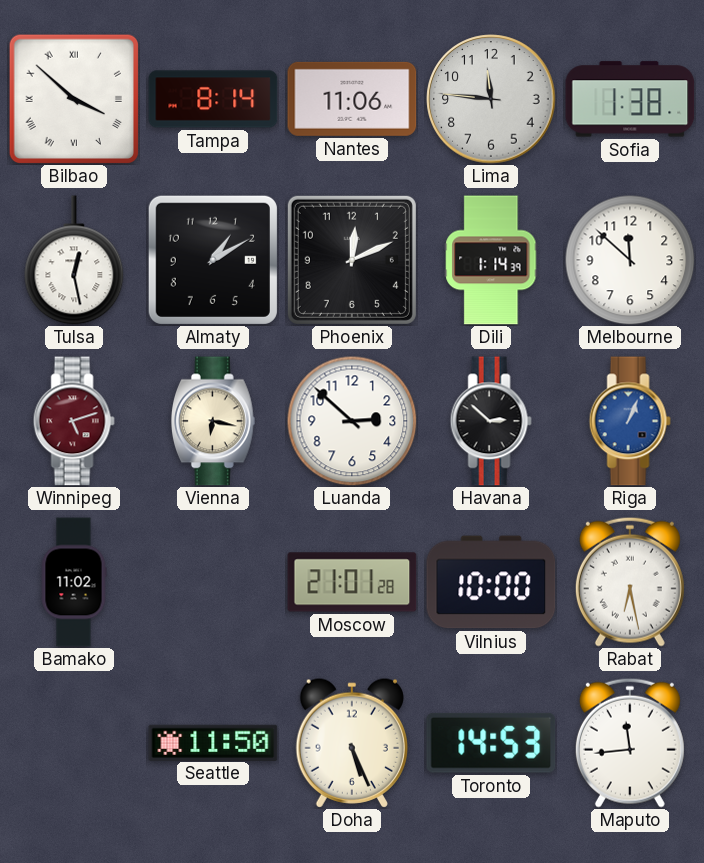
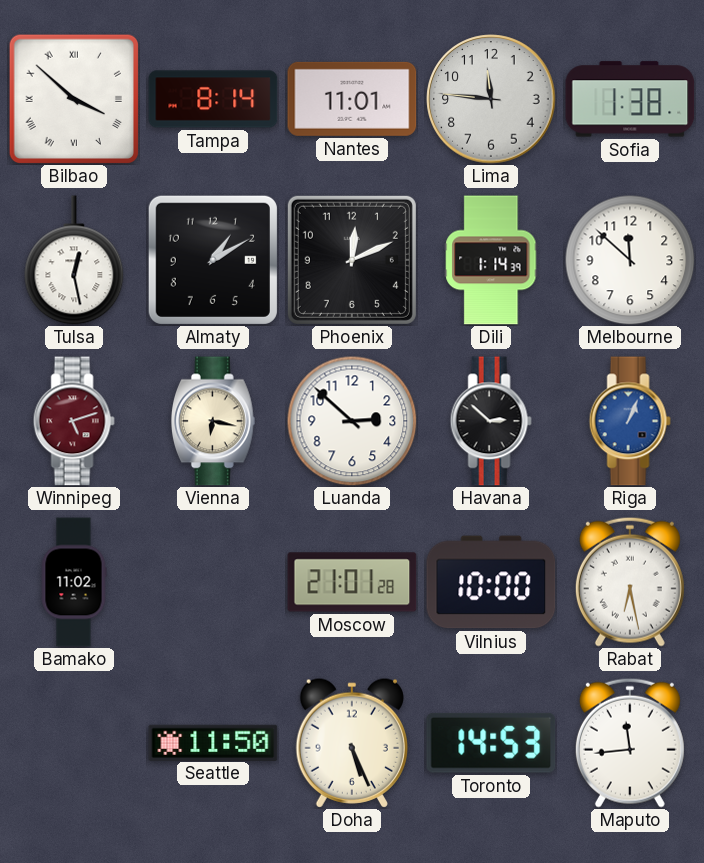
Nantes: 11:06 -> 11:01 (352, 99)
